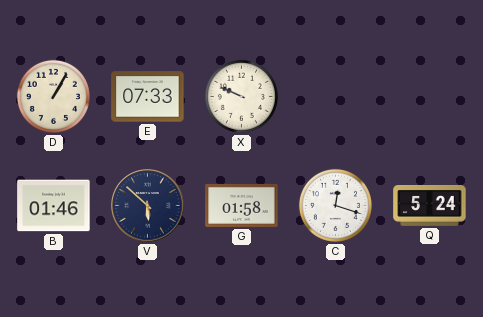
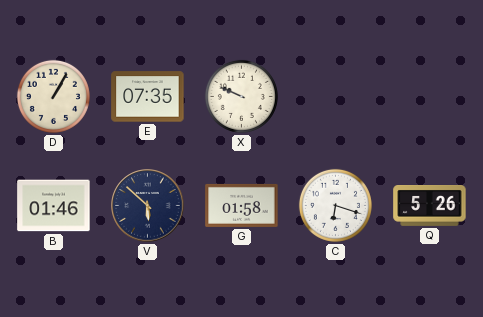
E: 07:33 -> 07:35 (148, 97)
C: 12:18 -> 6:18 (335, 205)
Q: 5:24 -> 5:26 (430, 206)
